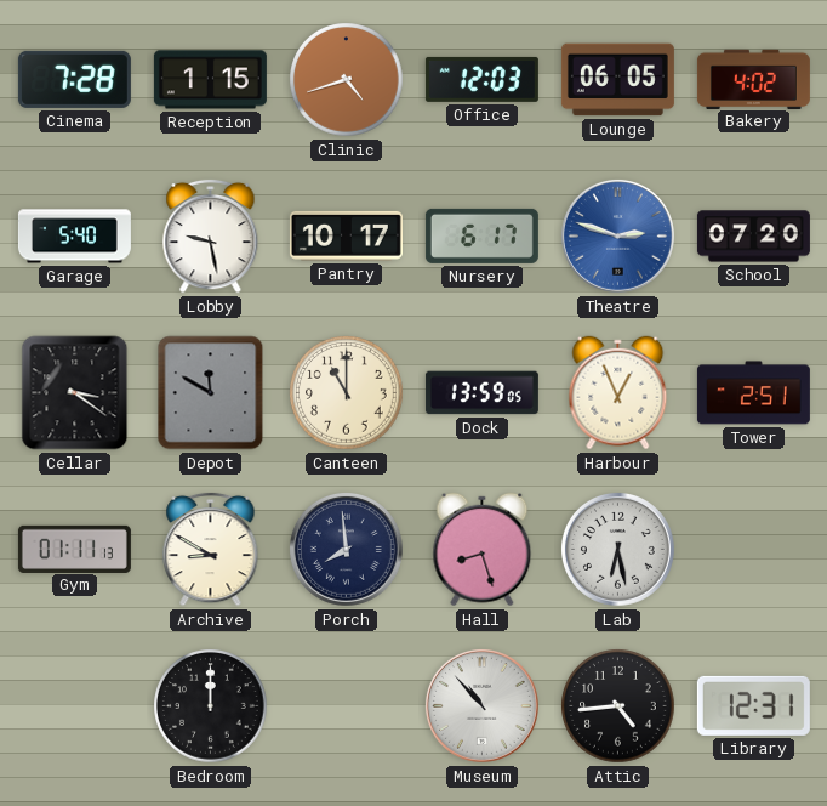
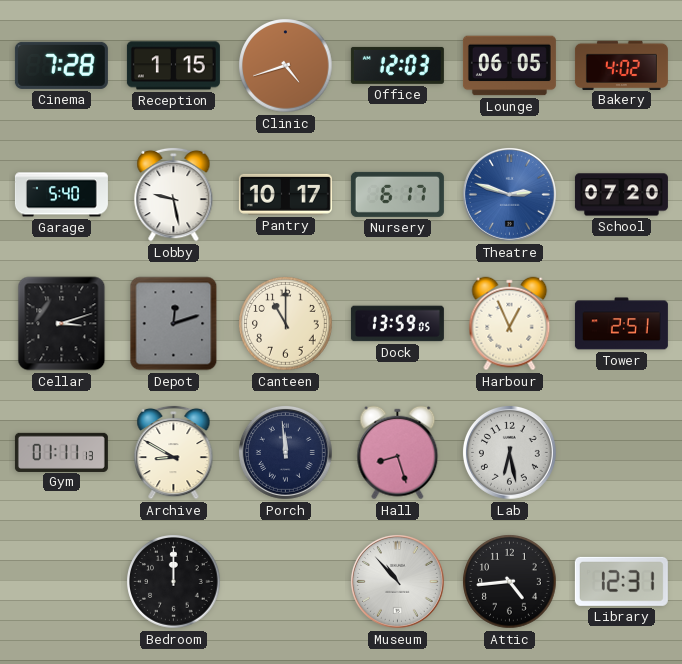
Cellar: 3:21 -> 3:12 (62, 324)
Depot: 11:50 -> 12:12 (174, 324)
Porch: 7:59 -> 11:59 (285, 452)
